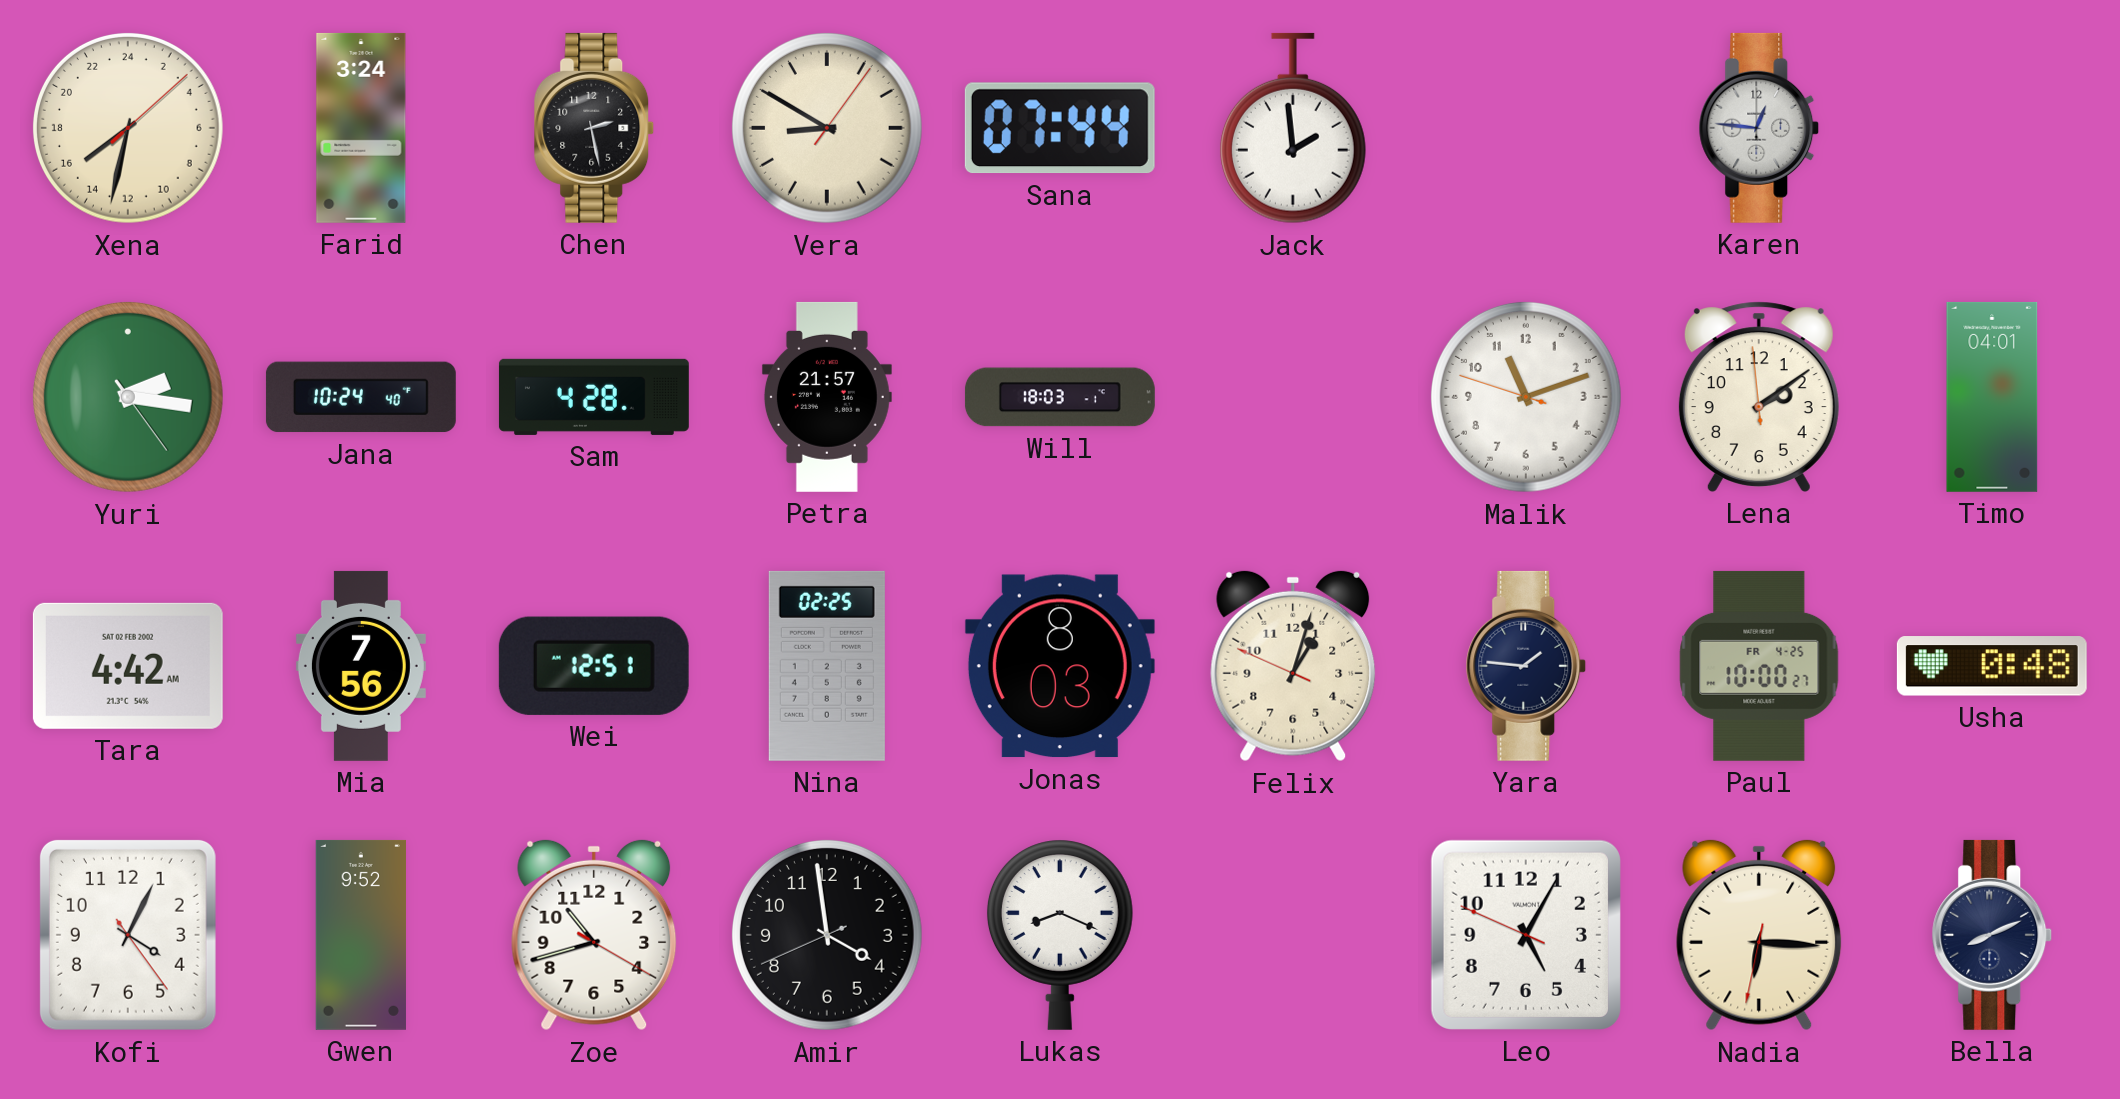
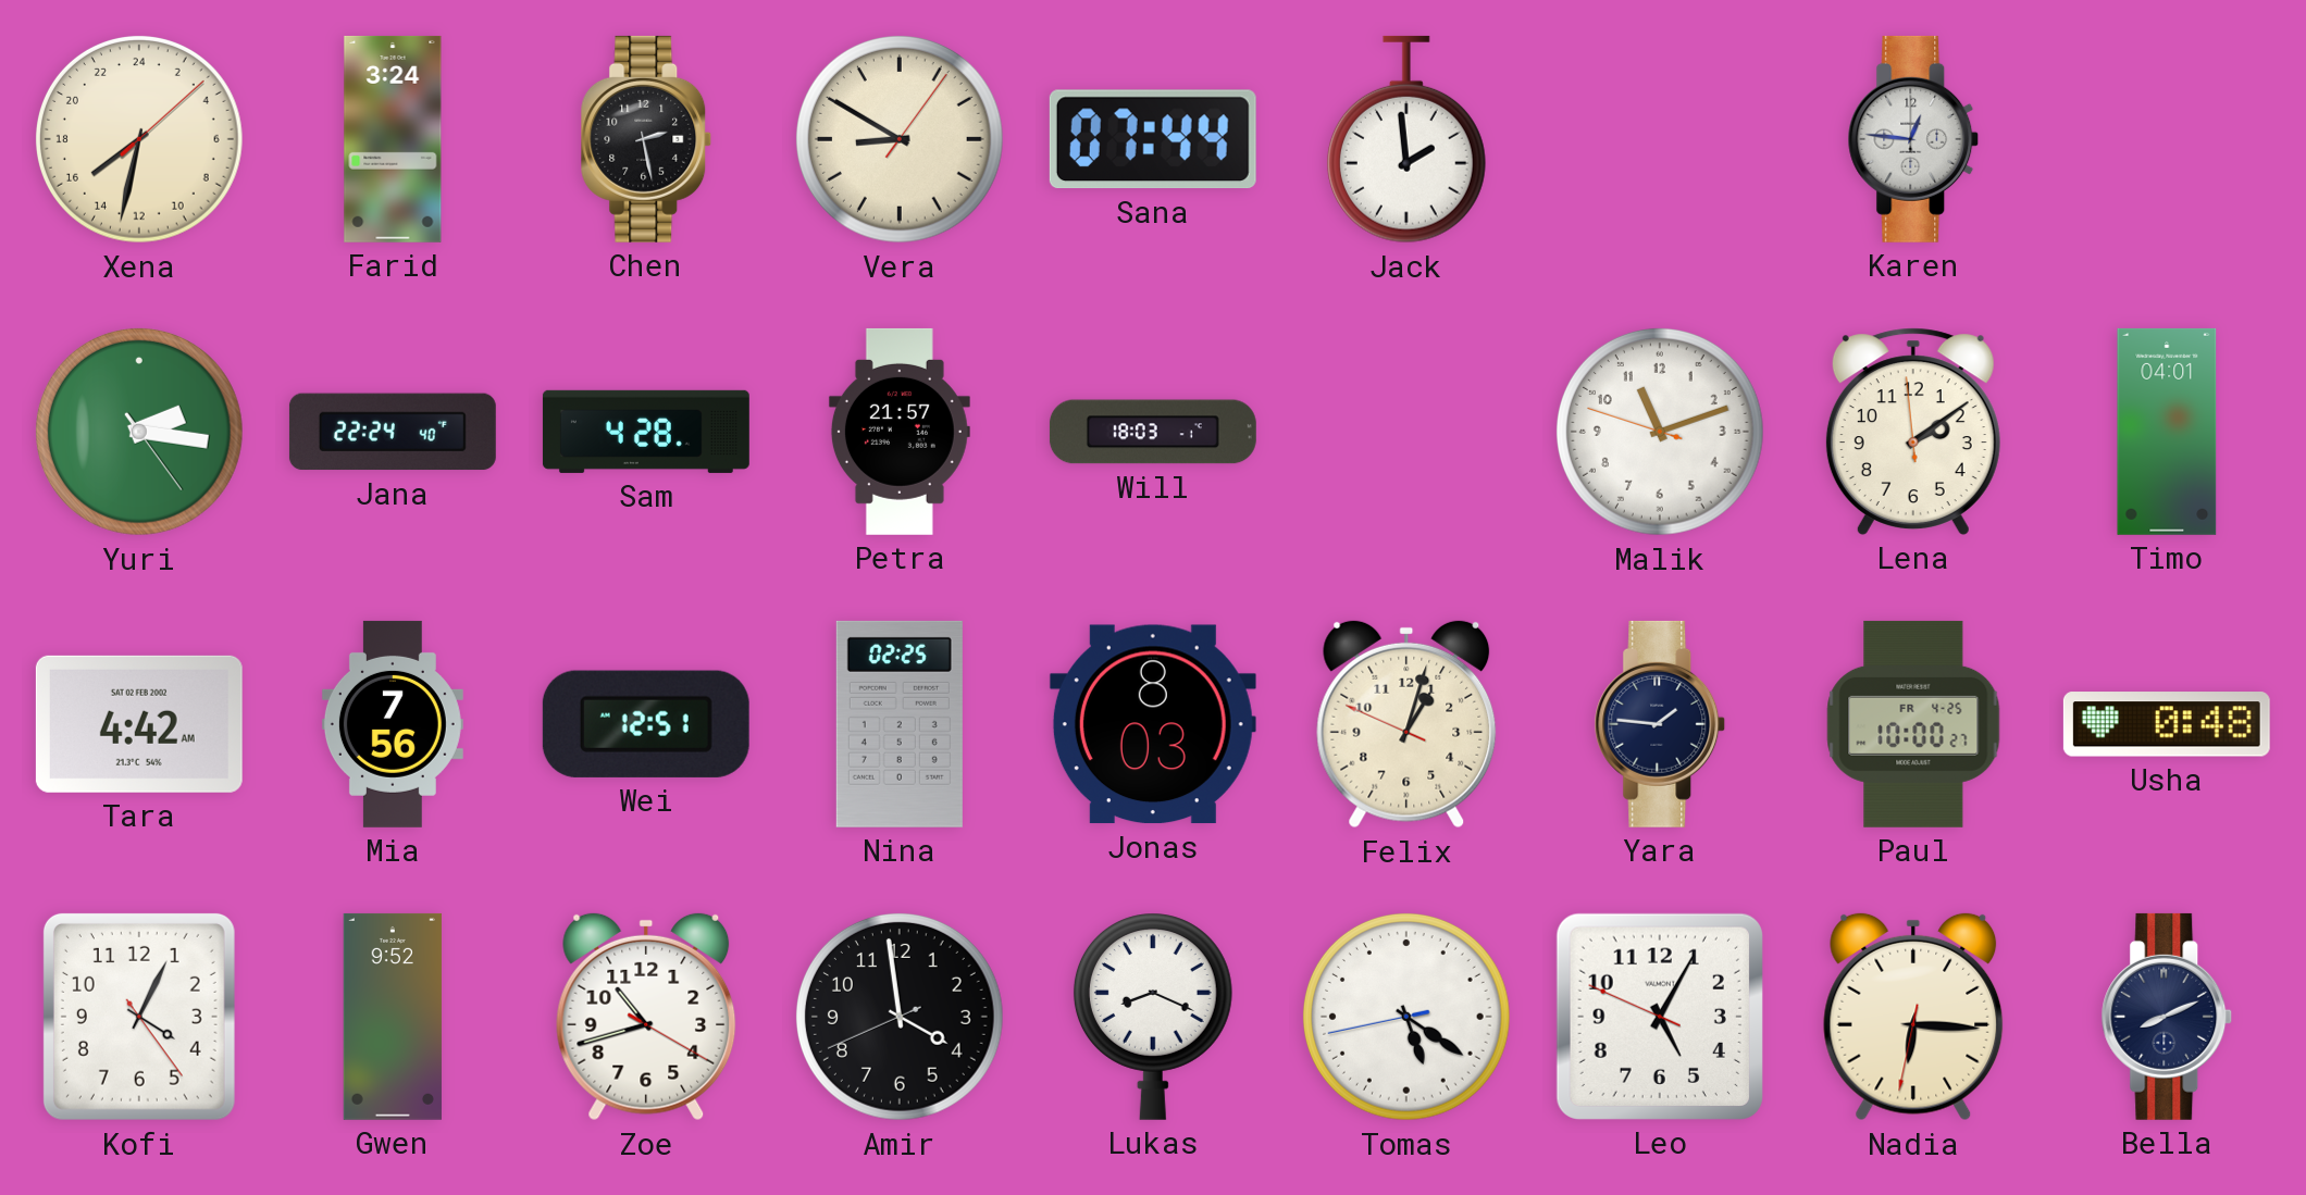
Jana: 10:24 -> 22:24 (393, 432)
Tomas: none -> 5:20 (1406, 1017)
